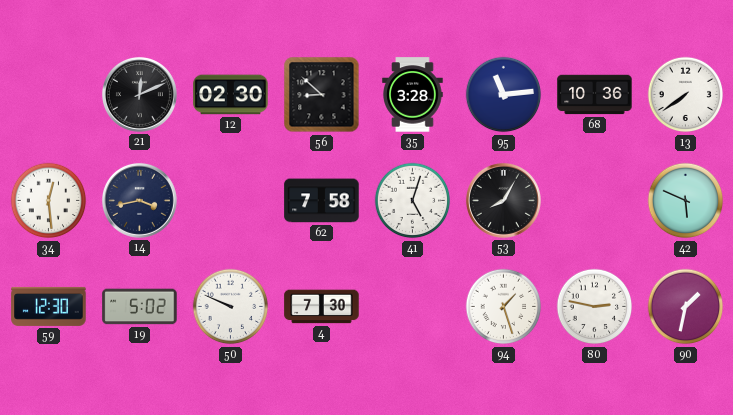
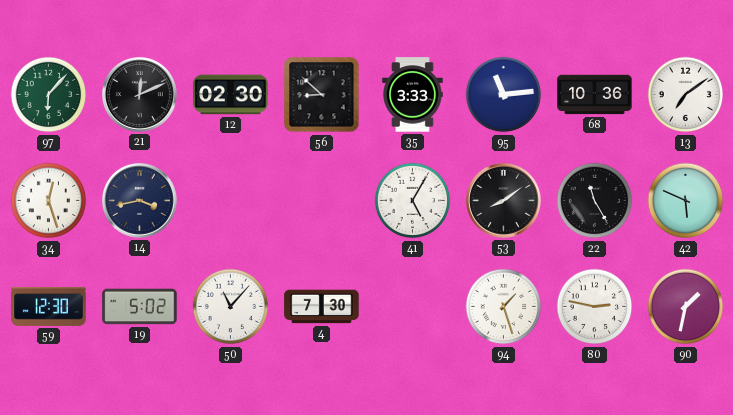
97: none -> 6:07 (49, 95)
35: 3:28 -> 3:33 (413, 95)
13: 7:39 -> 7:09 (686, 95)
34: 12:29 -> 12:27 (49, 201)
62: 7:58 -> none (322, 201)
41: 5:03 -> 5:05 (413, 201)
53: 8:05 -> 8:09 (503, 200)
22: none -> 11:25 (595, 201)
50: 9:49 -> 11:07 (231, 307)
